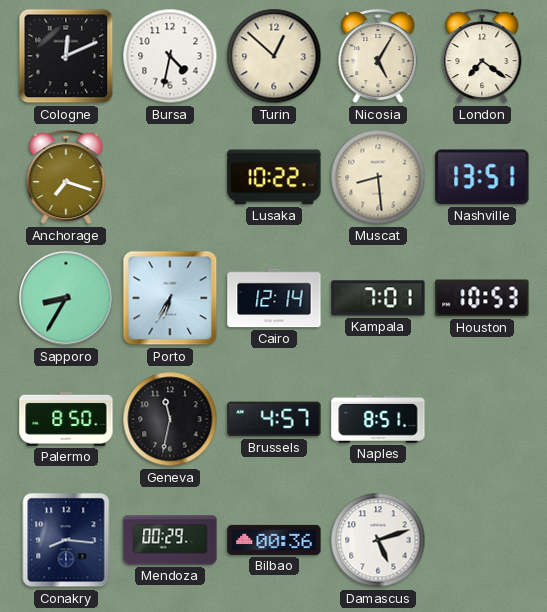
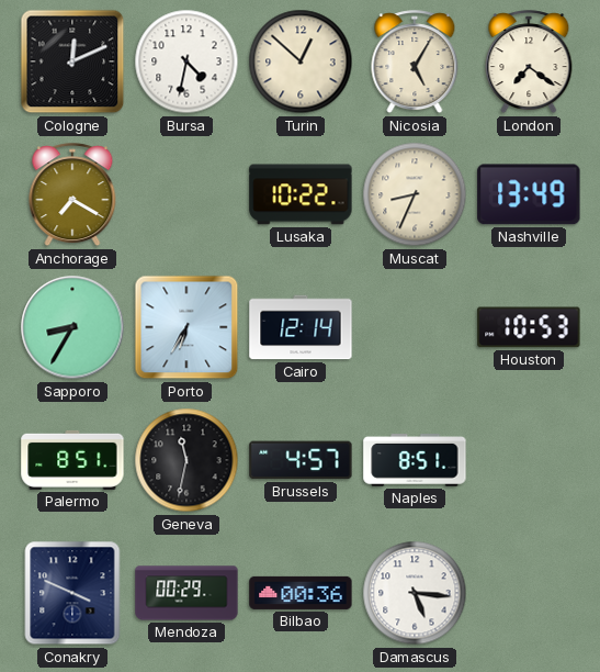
Anchorage: 7:18 -> 7:20 (72, 195)
Muscat: 8:29 -> 8:34 (415, 194)
Nashville: 13:51 -> 13:49 (529, 194)
Kampala: 7:01 -> none (378, 298)
Palermo: 8:50 -> 8:51 (72, 460)
Conakry: 8:16 -> 3:49 (72, 593)
Damascus: 5:12 -> 5:16 (415, 593)
